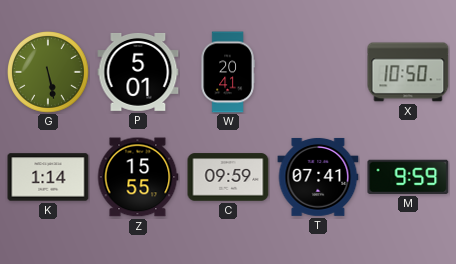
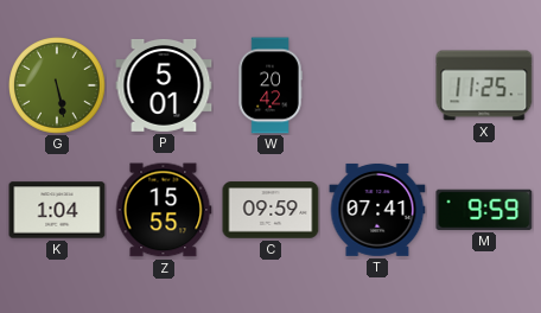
W: 20:41 -> 20:42 (270, 85)
X: 10:50 -> 11:25 (484, 85)
K: 1:14 -> 1:04 (57, 210)
